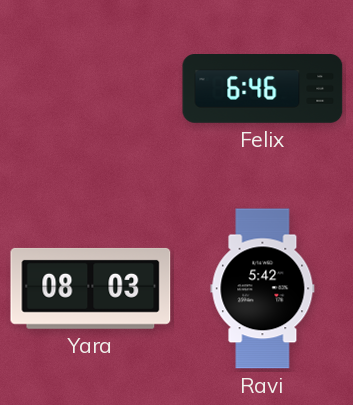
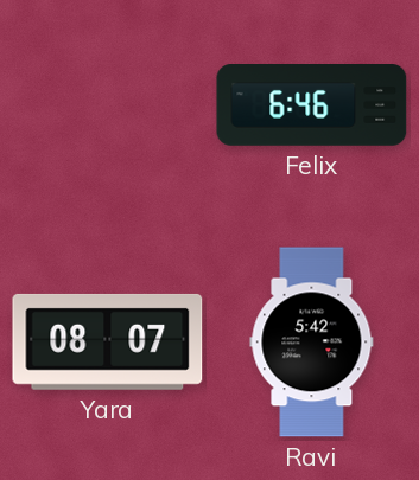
Yara: 08:03 -> 08:07 (108, 341)
